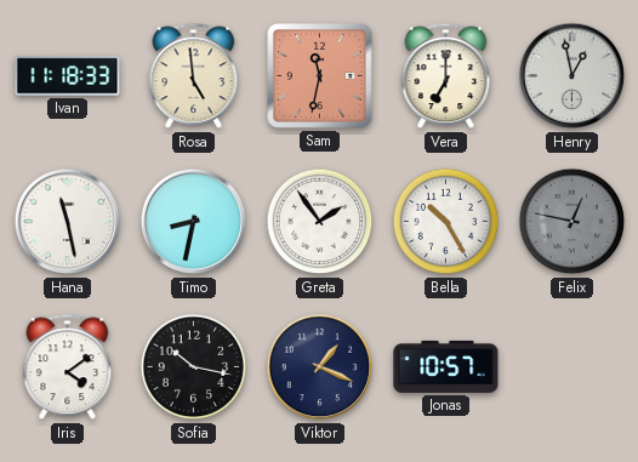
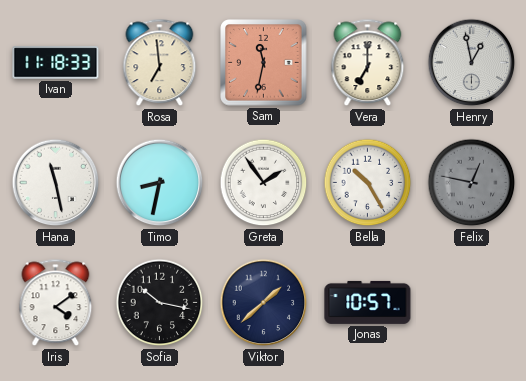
Rosa: 4:59 -> 6:59 (160, 63)
Viktor: 1:19 -> 1:38 (264, 303)
